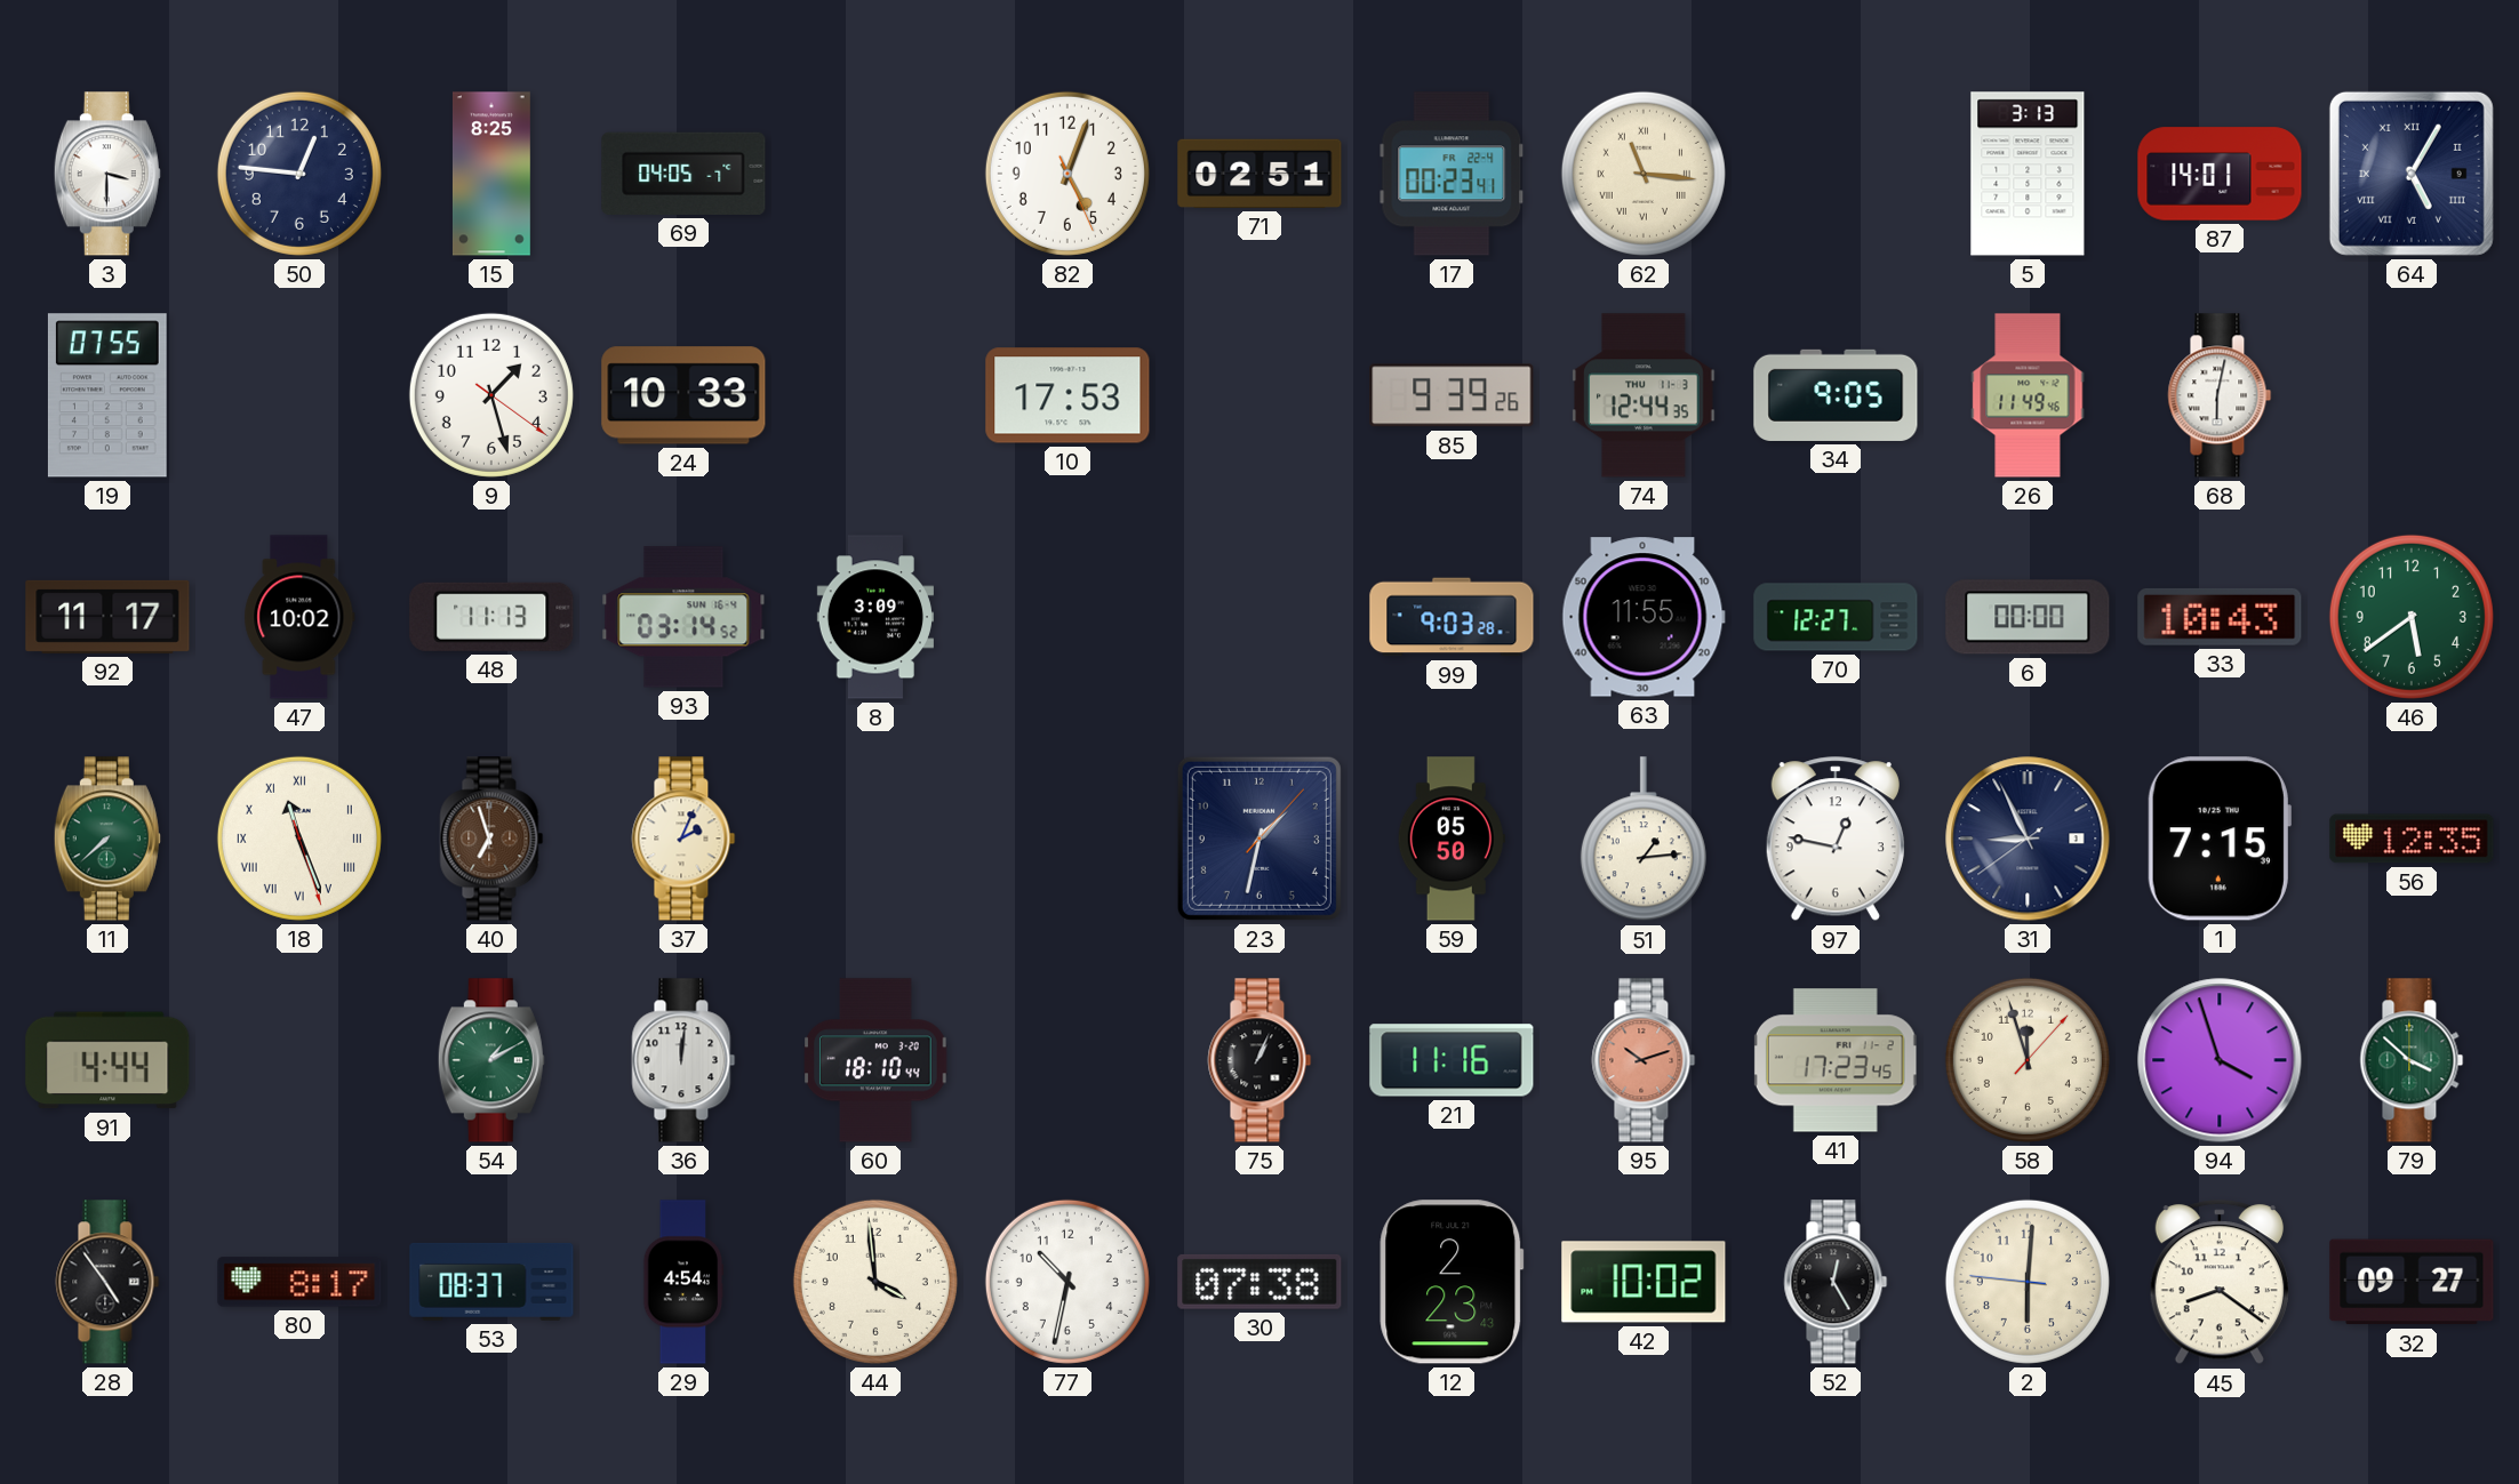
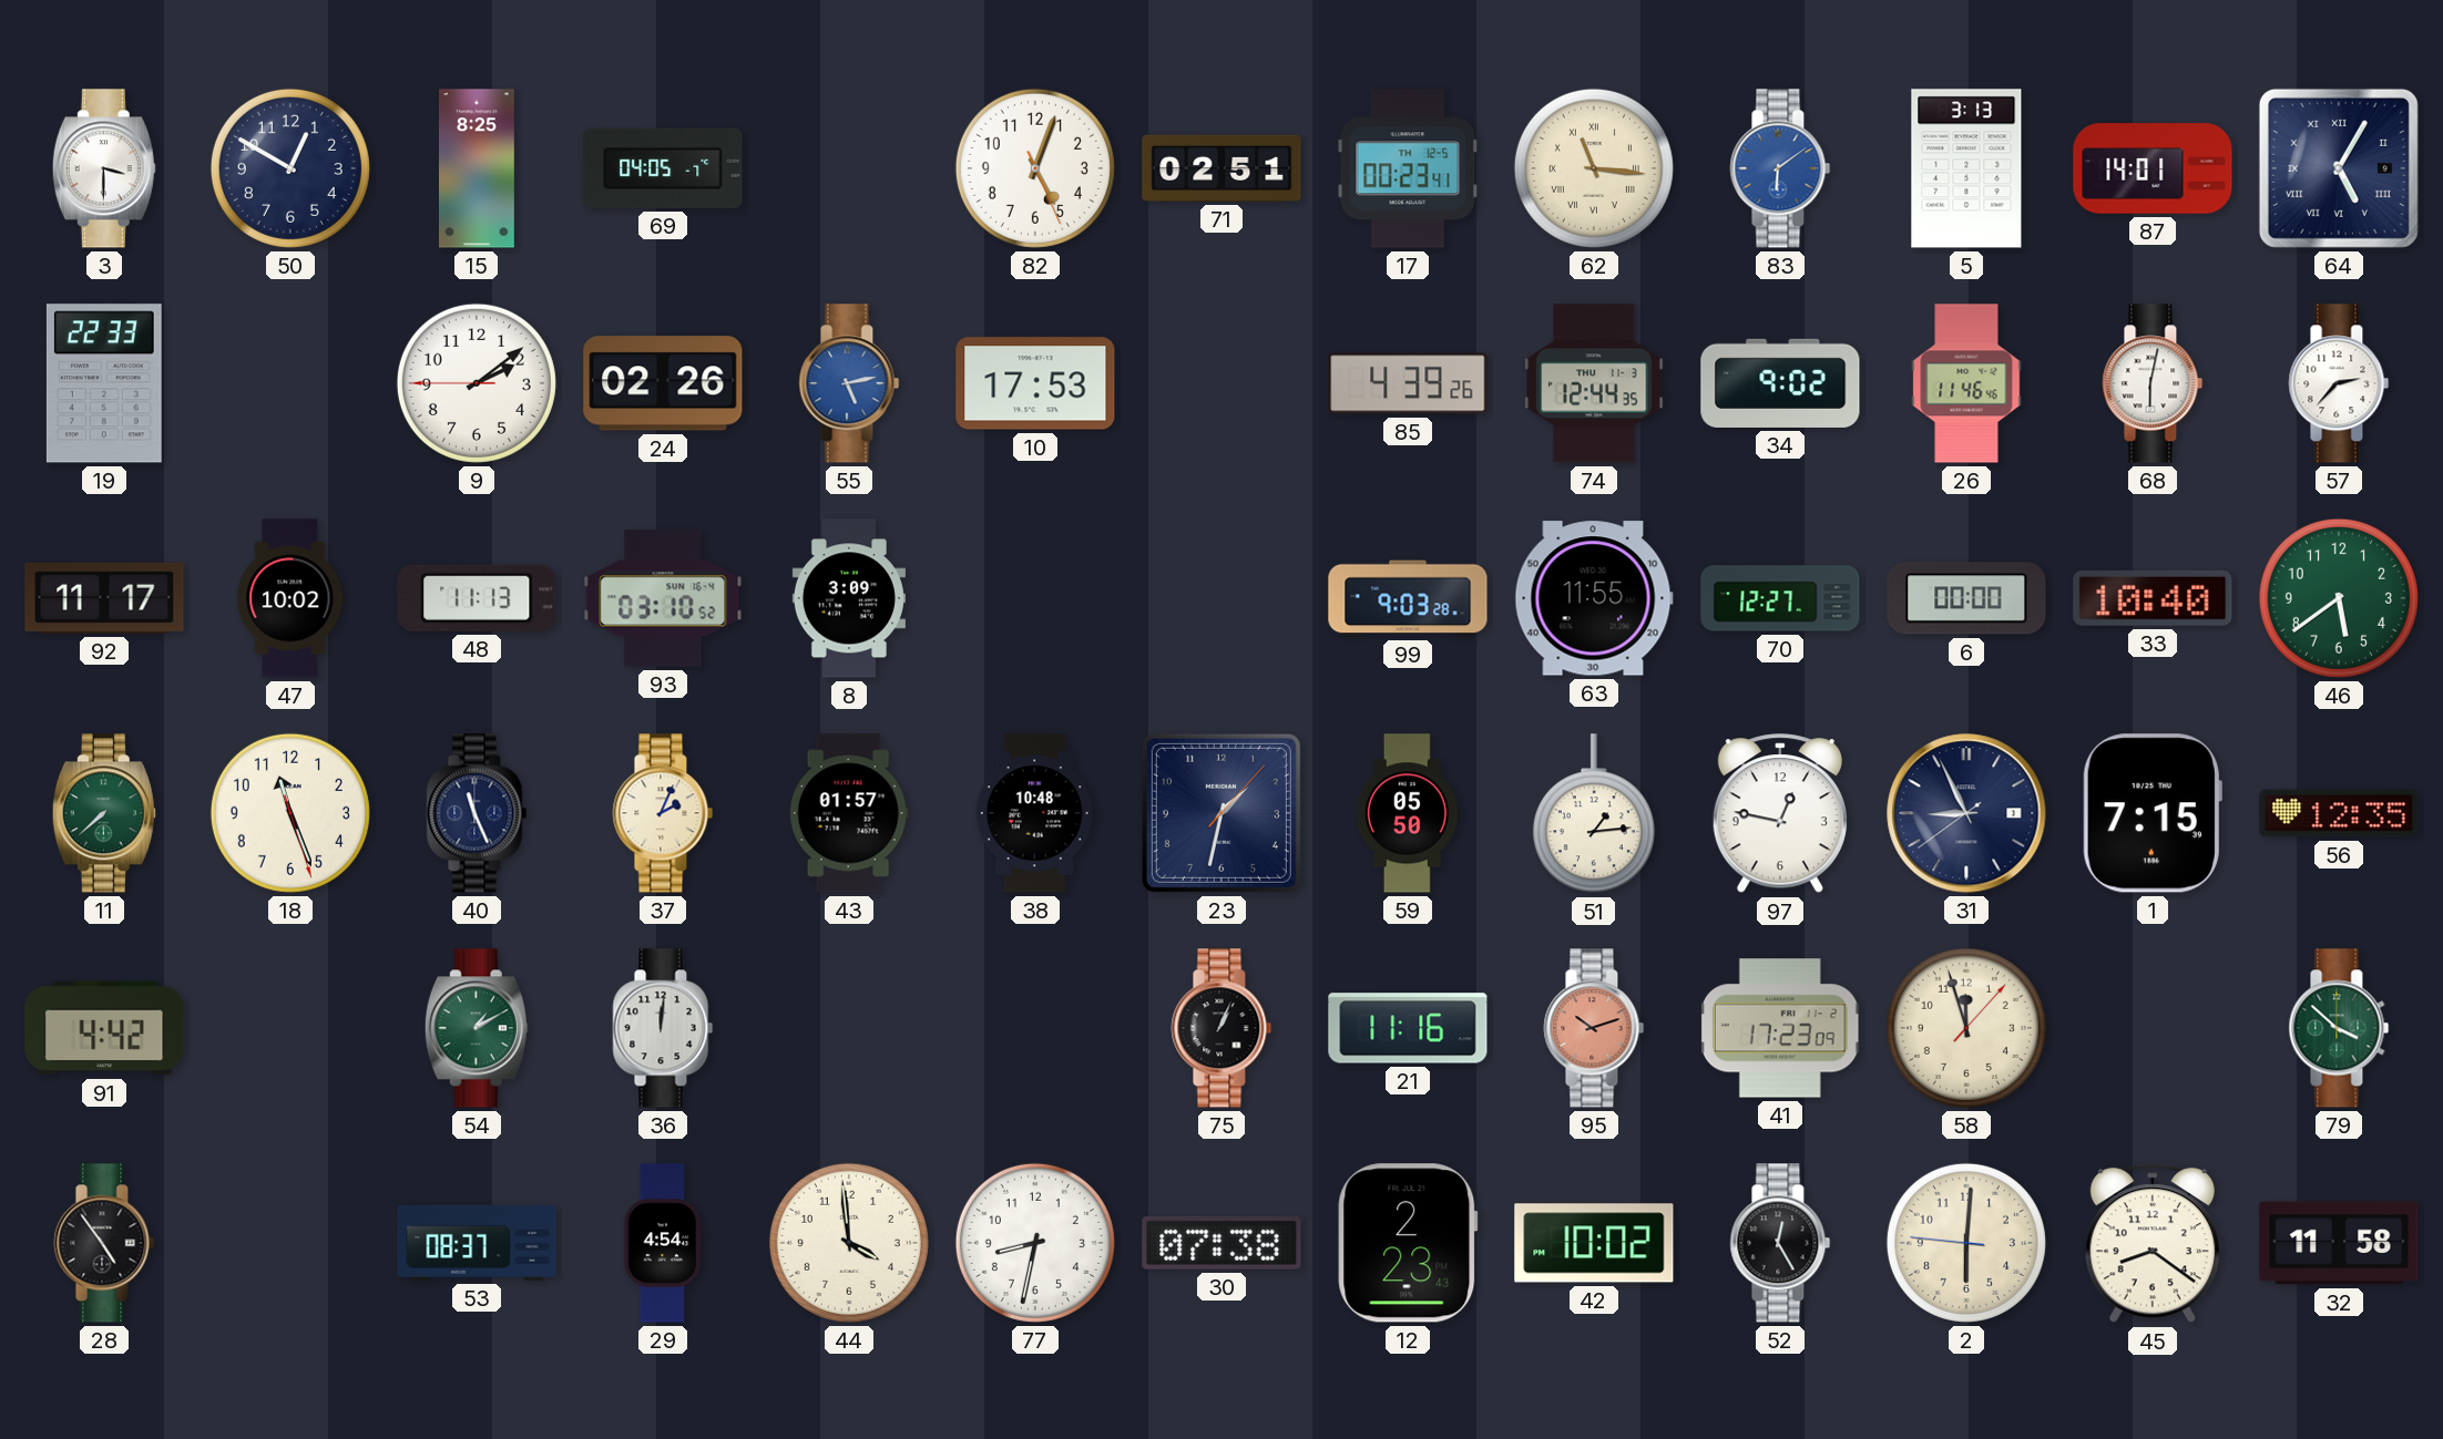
50: 12:46 -> 12:50 (290, 168)
17 date: FR 22-4 -> TH 12-5 (1408, 168)
83: none -> 6:09 (1780, 168)
19: 07:55 -> 22:33 (104, 383)
9: 1:27 -> 2:08 (477, 383)
24: 10:33 -> 02:26 (663, 383)
55: none -> 5:13 (849, 383)
85: 9:39 -> 4:39 (1408, 383)
34: 9:05 -> 9:02 (1780, 383)
26: 11:49 -> 11:46 (1966, 383)
57: none -> 2:37 (2339, 383)
93: 03:14 -> 03:10 (663, 598)
33: 10:43 -> 10:40 (2153, 598)
18 numerals: Roman -> Arabic (290, 813)
40: 6:57 -> 11:26 (477, 813)
40 dial: brown -> navy (477, 813)
43: none -> 01:57 (849, 813)
38: none -> 10:48 (1035, 813)
91: 4:44 -> 4:42 (104, 1028)
60: 18:10 -> none (875, 1060)
41: 17:23:45 -> 17:23:09 (1780, 1028)
94: 3:57 -> none (2220, 1060)
80: 8:17 -> none (299, 1282)
77: 10:32 -> 8:32 (1035, 1243)
32: 09:27 -> 11:58 (2339, 1243)
